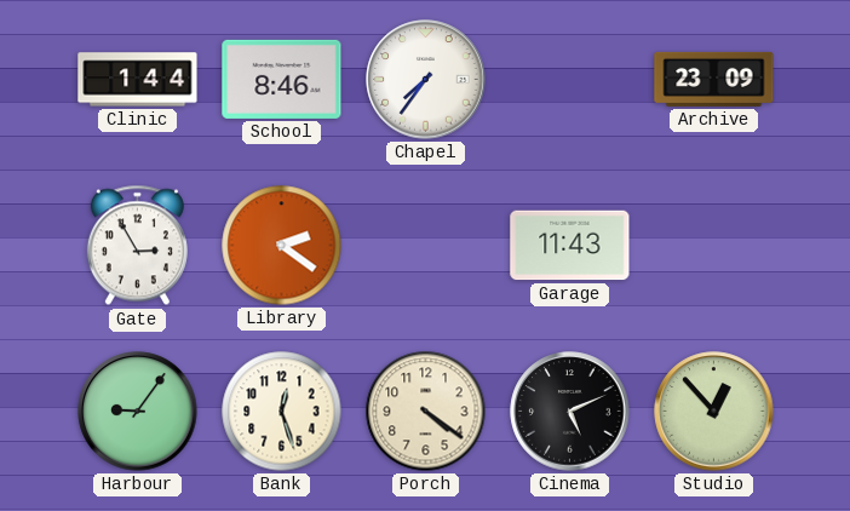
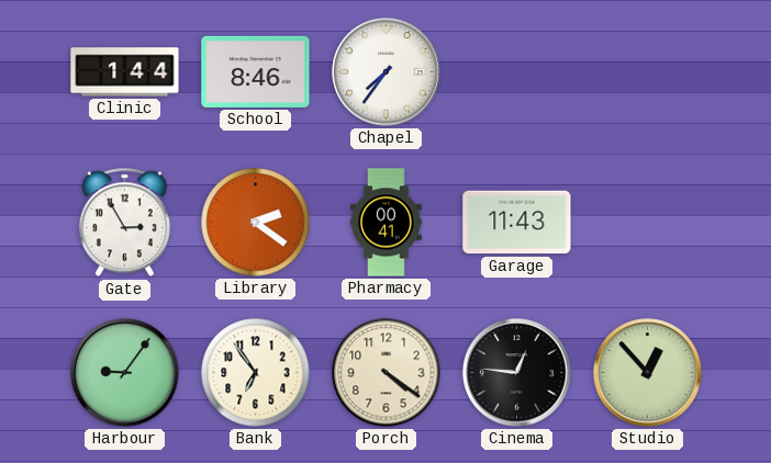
Archive: 23:09 -> none (714, 79)
Pharmacy: none -> 00:41 (387, 223)
Bank: 12:27 -> 6:54 (256, 373)
Cinema: 5:11 -> 12:46 (517, 373)
